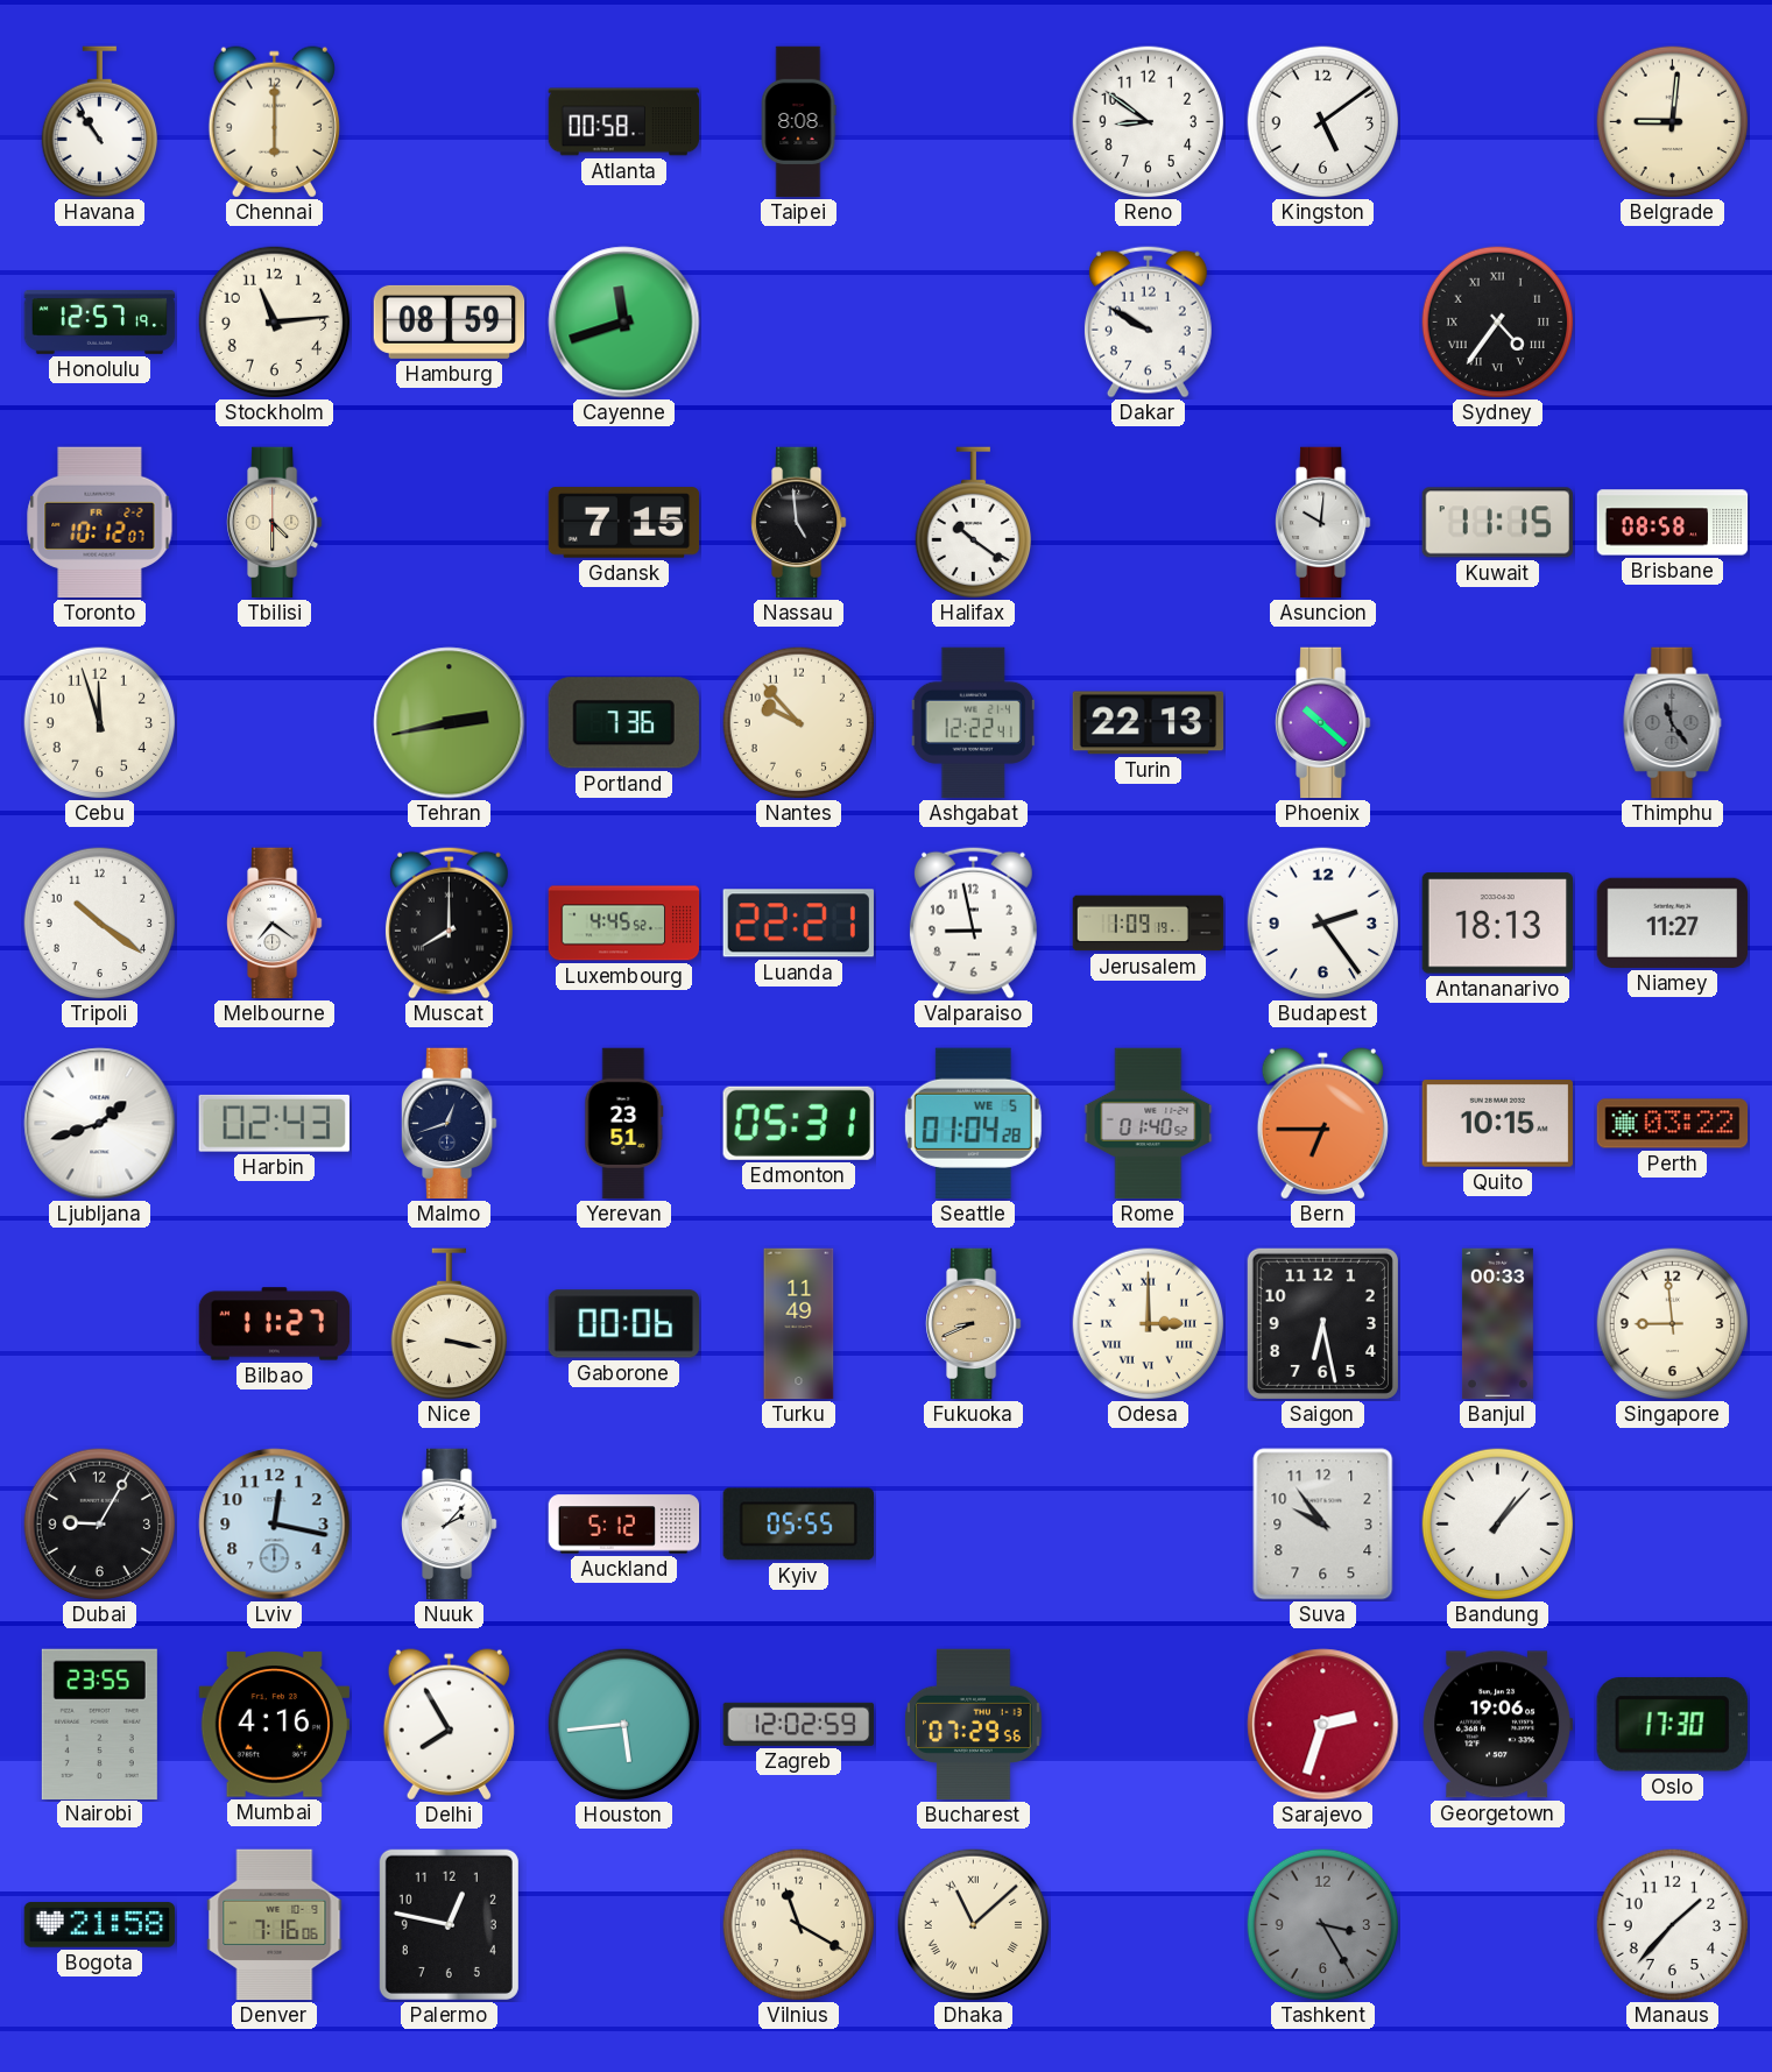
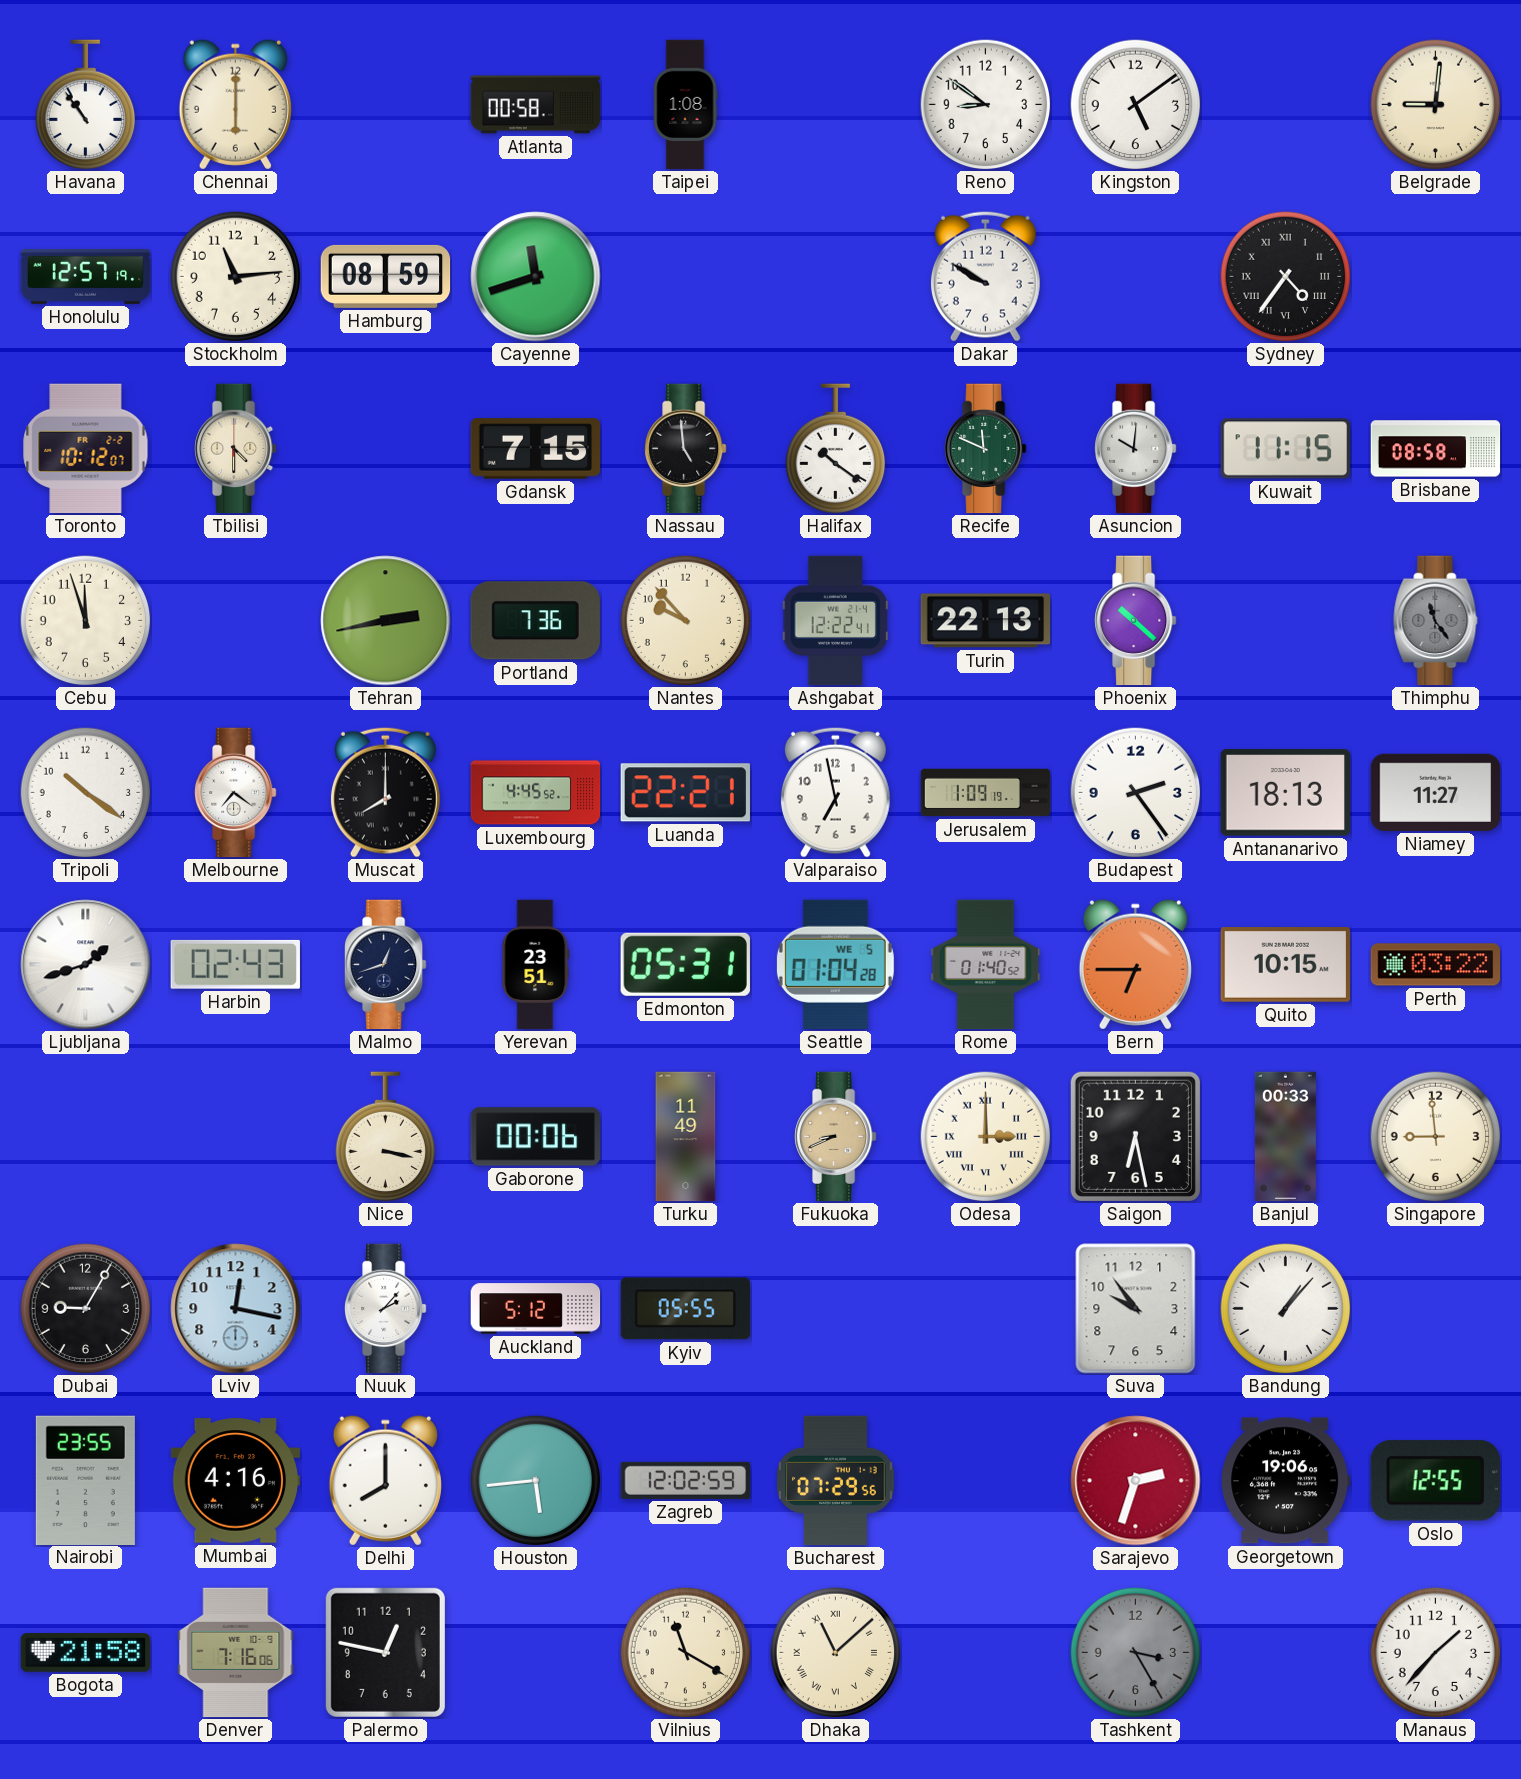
Taipei: 8:08 -> 1:08 (685, 105)
Recife: none -> 11:49 (986, 449)
Valparaiso: 8:58 -> 6:58 (835, 792)
Bilbao: 11:27 -> none (275, 1324)
Delhi: 7:55 -> 8:00 (385, 1481)
Oslo: 17:30 -> 12:55 (1435, 1481)
